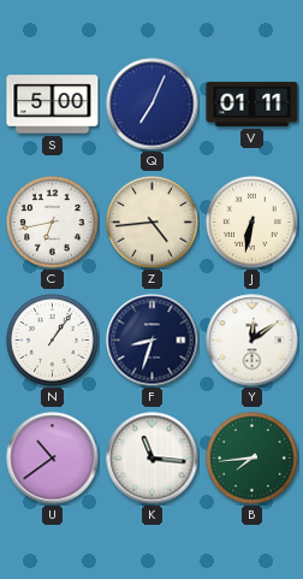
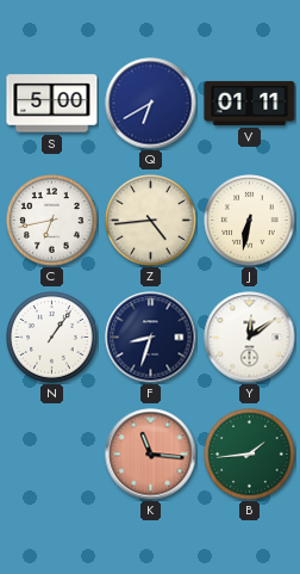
Q: 7:04 -> 6:40 (151, 104)
U: 10:39 -> none (53, 459)
K dial: white -> salmon (151, 455)
B: 7:44 -> 1:44 (250, 455)
